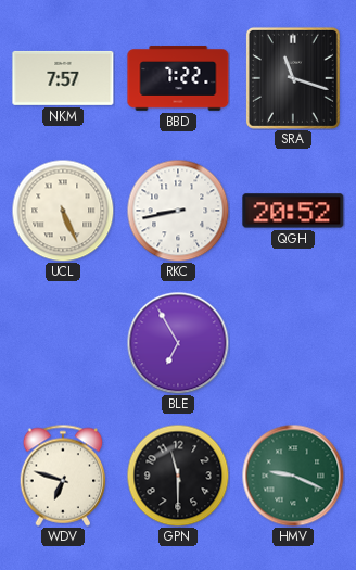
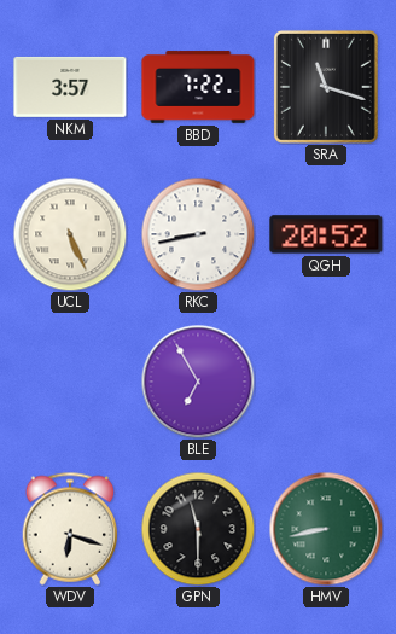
NKM: 7:57 -> 3:57 (70, 87)
WDV: 6:48 -> 6:18 (70, 529)
HMV: 9:19 -> 8:43 (326, 529)
